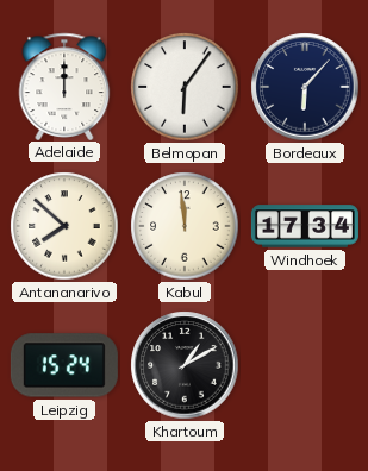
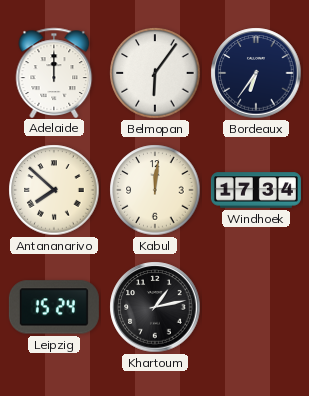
Bordeaux: 6:07 -> 6:36 (256, 73)
Kabul: 11:59 -> 12:01 (155, 190)
Khartoum: 1:10 -> 1:13 (155, 307)
